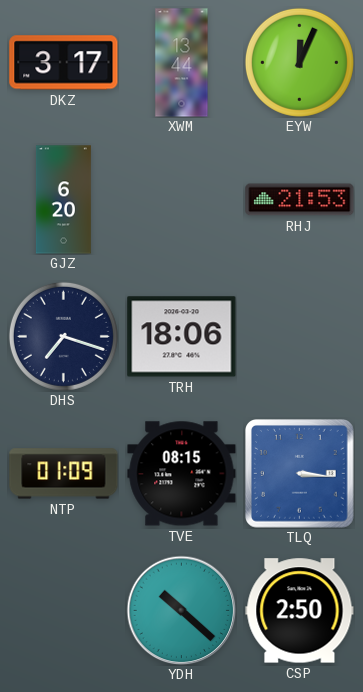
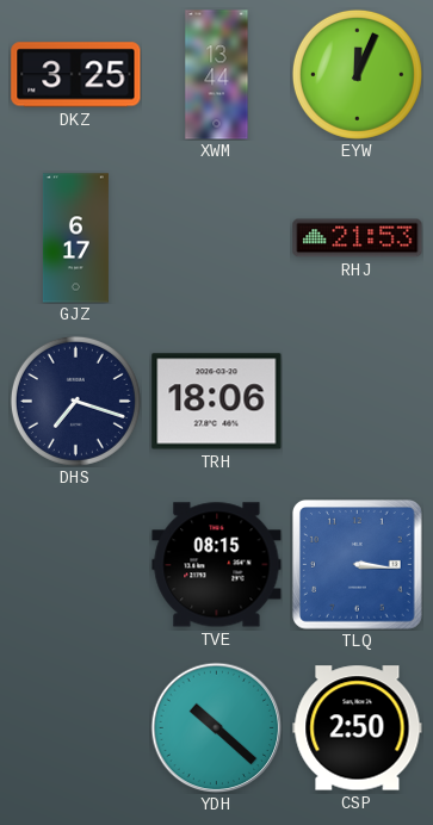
DKZ: 3:17 -> 3:25 (76, 75)
GJZ: 6:20 -> 6:17 (75, 238)
NTP: 01:09 -> none (64, 474)
